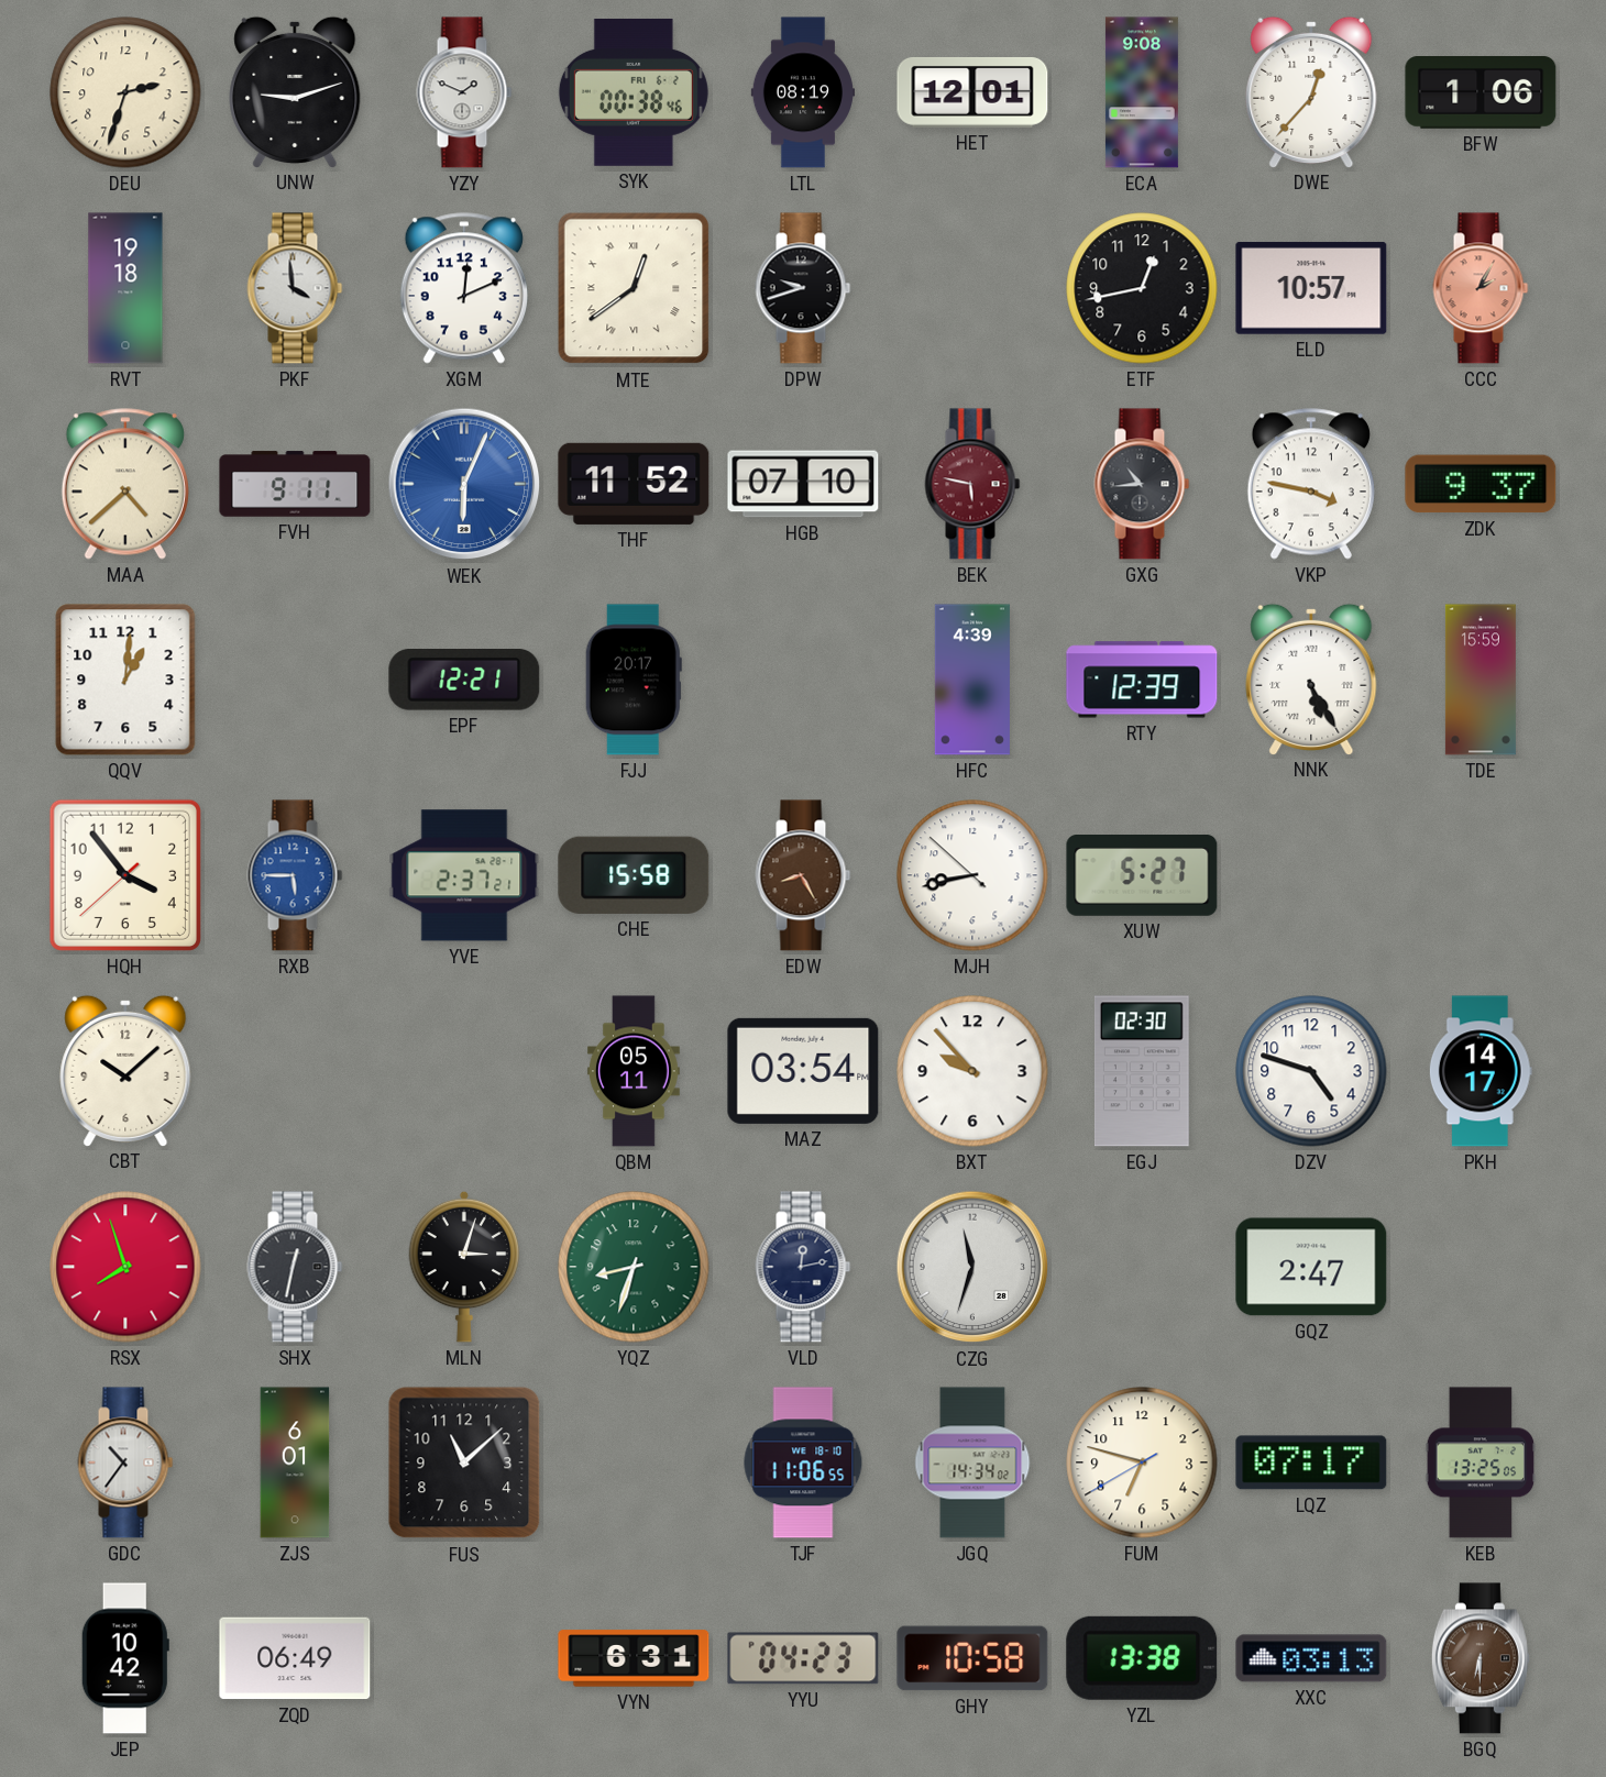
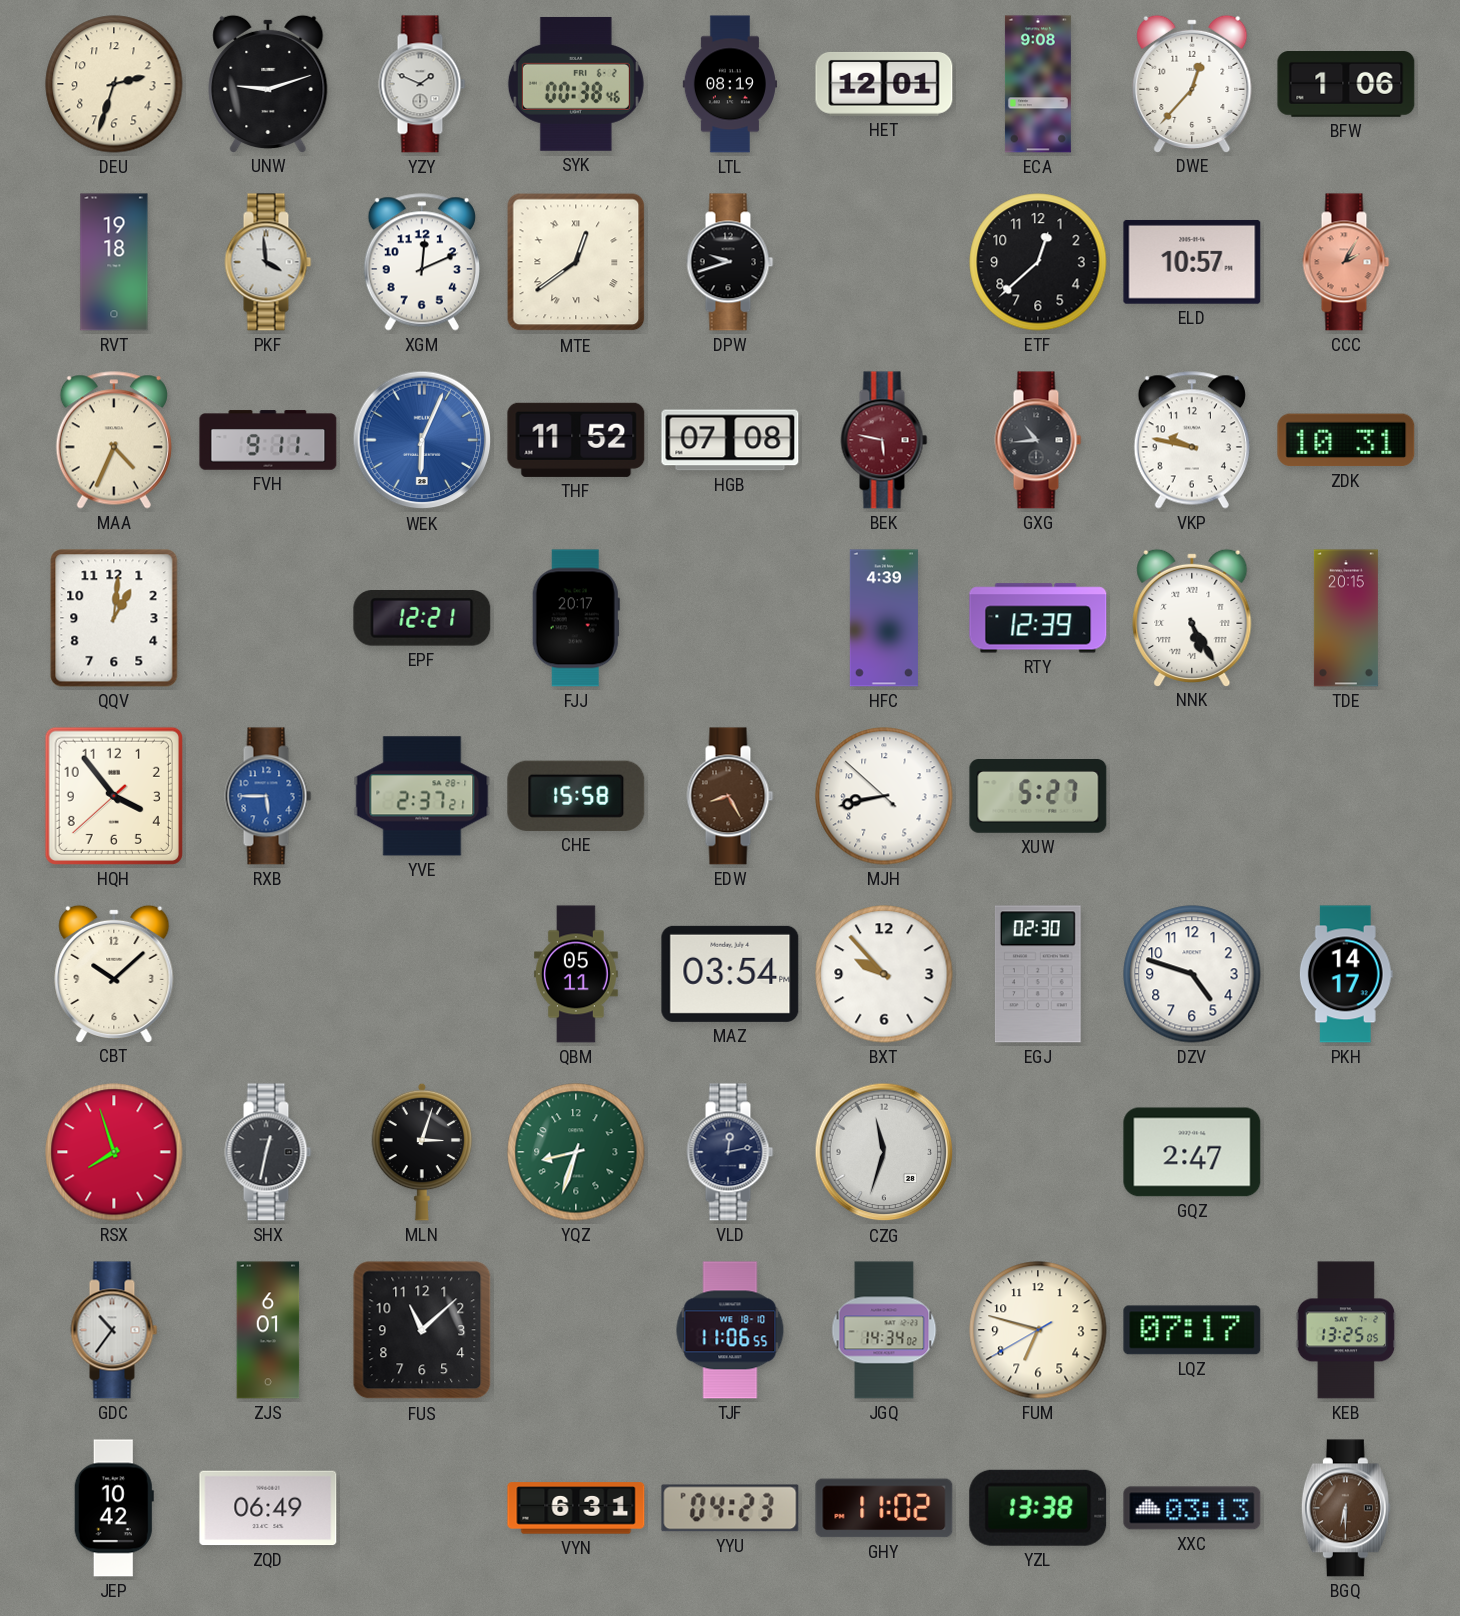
ETF: 12:43 -> 12:38 (1038, 262)
MAA: 4:38 -> 4:34 (114, 440)
HGB: 07:10 -> 07:08 (730, 440)
VKP: 3:47 -> 9:47 (1192, 440)
ZDK: 9:37 -> 10:31 (1346, 440)
TDE: 15:59 -> 20:15 (1346, 618)
GHY: 10:58 -> 11:02 (884, 1508)
